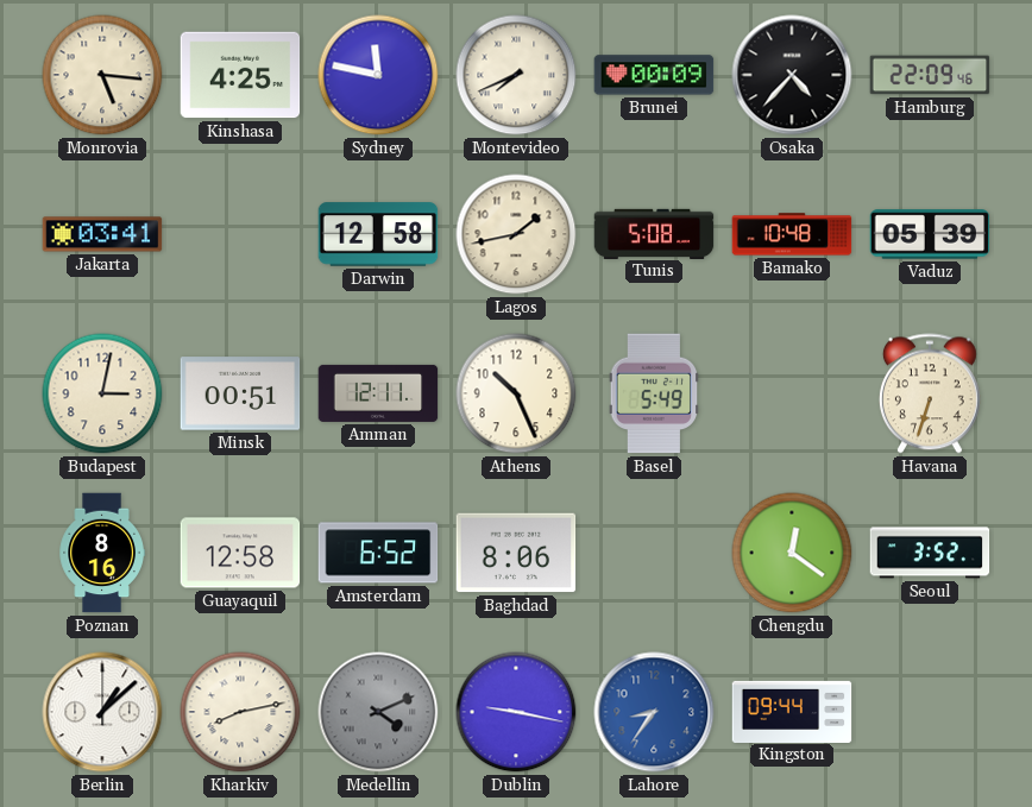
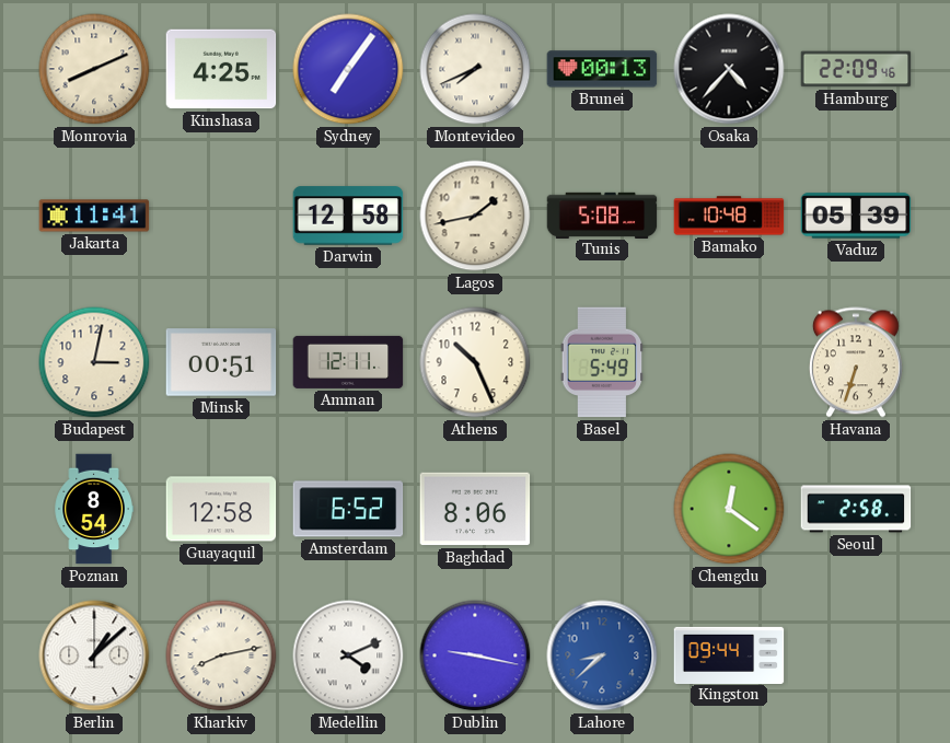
Monrovia: 5:16 -> 8:11 (94, 69)
Sydney: 11:47 -> 7:06 (348, 69)
Brunei: 00:09 -> 00:13 (602, 69)
Jakarta: 03:41 -> 11:41 (94, 216)
Poznan: 8:16 -> 8:54 (94, 509)
Seoul: 3:52 -> 2:58 (856, 509)
Medellin dial: grey -> white (348, 655)
Lahore: 8:36 -> 8:38 (602, 655)
